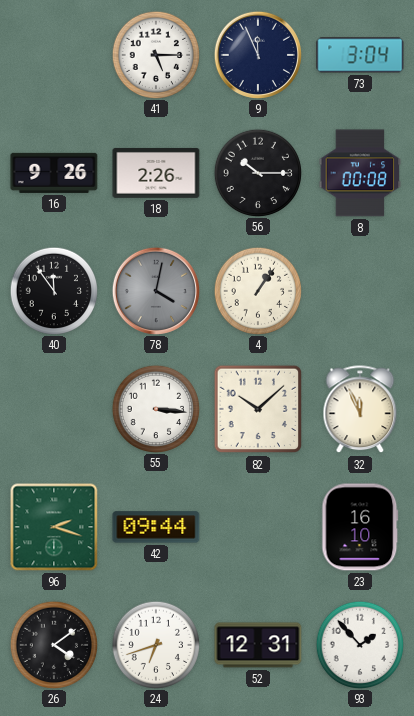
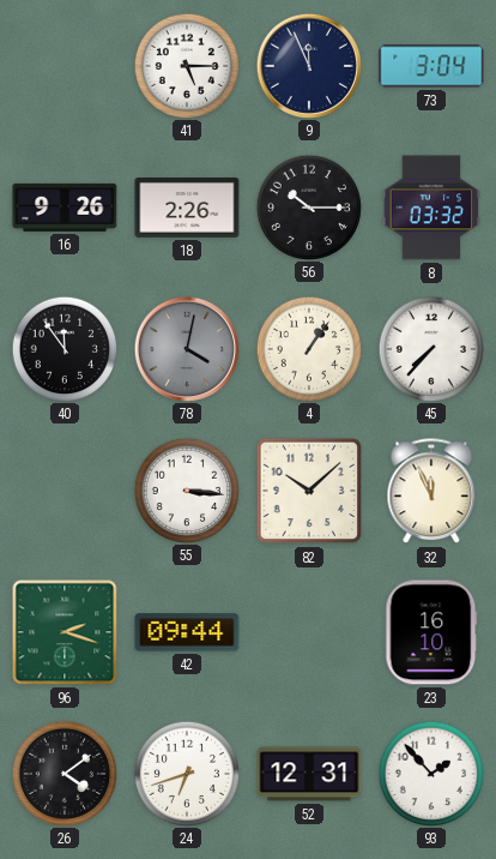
8: 00:08 -> 03:32 (431, 208)
45: none -> 7:37 (430, 348)
